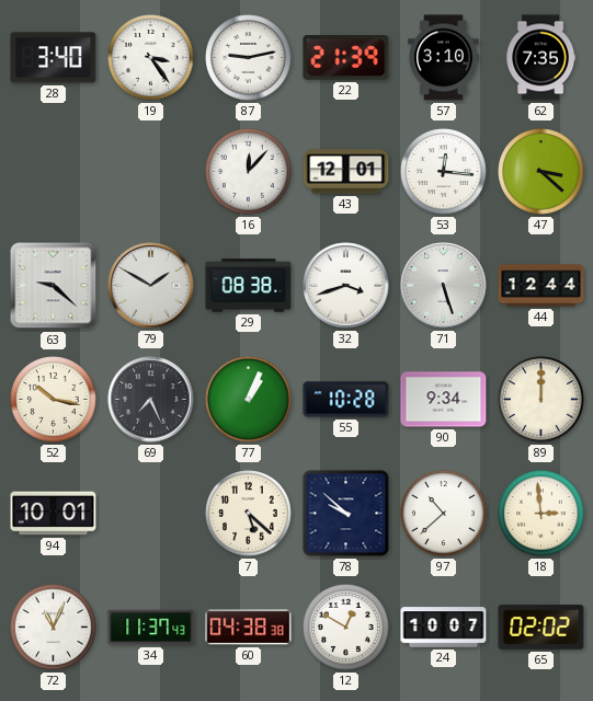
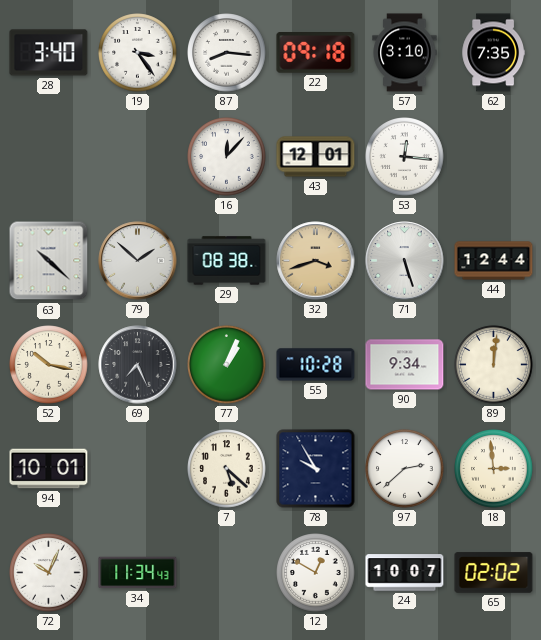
87: 9:13 -> 8:16 (227, 53)
22: 21:39 -> 09:18 (316, 53)
47: 3:22 -> none (541, 172)
63: 9:22 -> 10:22 (49, 261)
79: 1:50 -> 1:52 (138, 261)
32 dial: white -> champagne (316, 261)
89: 12:00 -> 12:01 (494, 365)
78: 9:52 -> 9:55 (316, 469)
97: 10:38 -> 2:38 (405, 469)
72: 11:04 -> 10:04 (49, 573)
34: 11:37 -> 11:34 (138, 573)
60: 04:38 -> none (249, 628)
